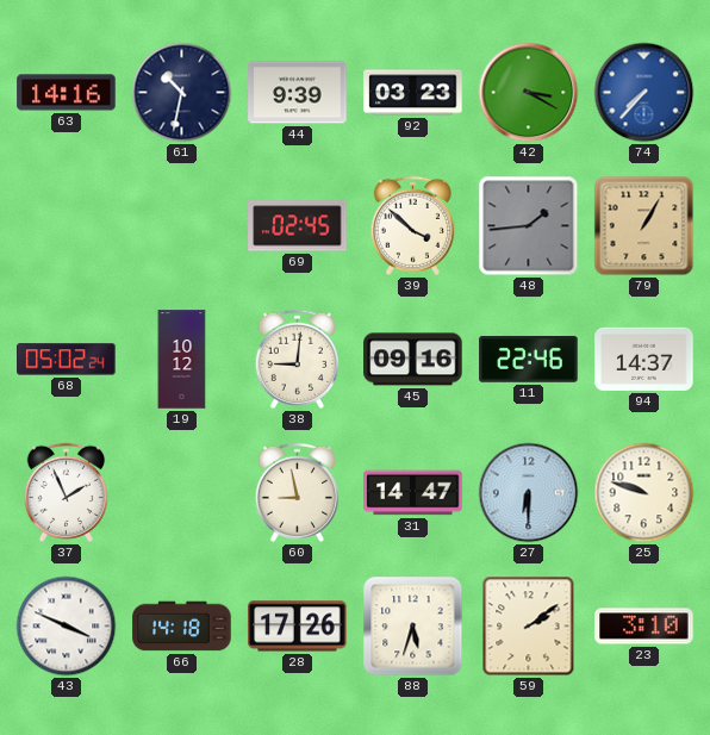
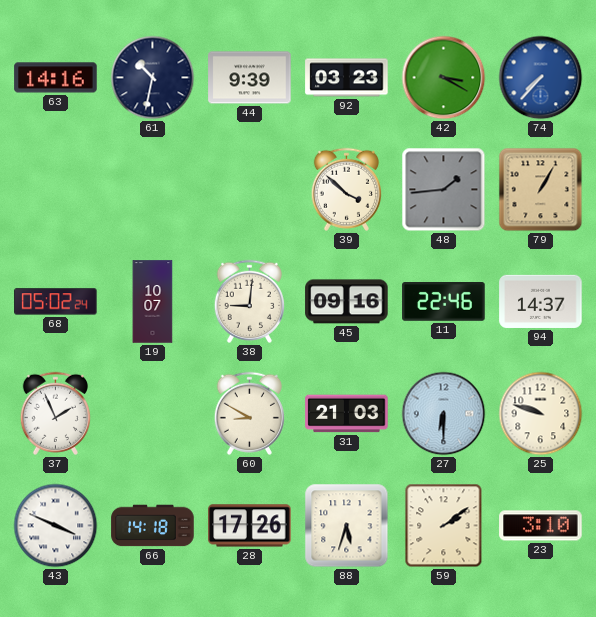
69: 02:45 -> none (298, 226)
19: 10:12 -> 10:07 (153, 302)
60: 8:58 -> 8:50 (249, 413)
31: 14:47 -> 21:03 (347, 414)
